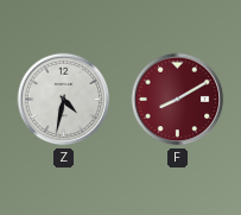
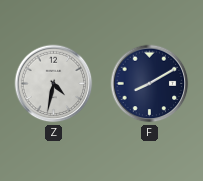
F dial: burgundy -> navy (150, 84)
